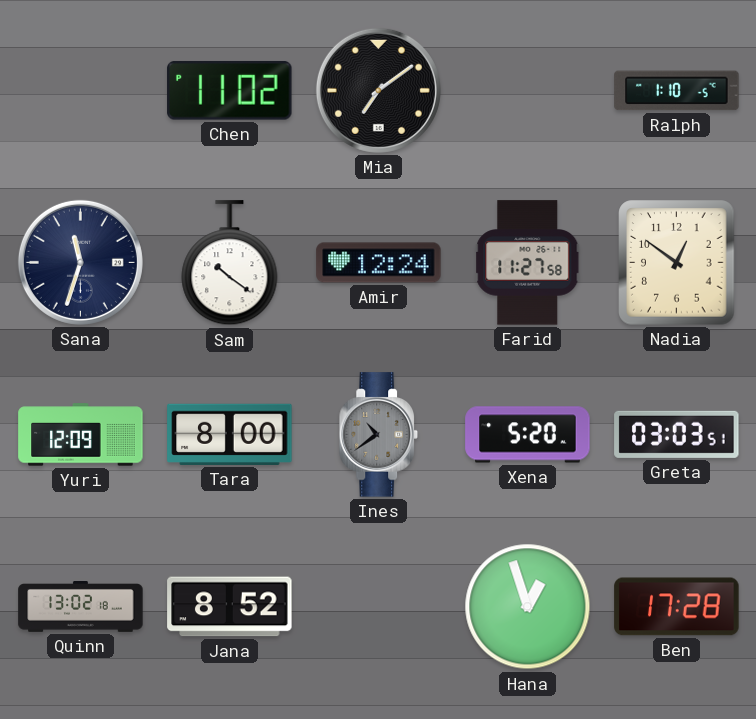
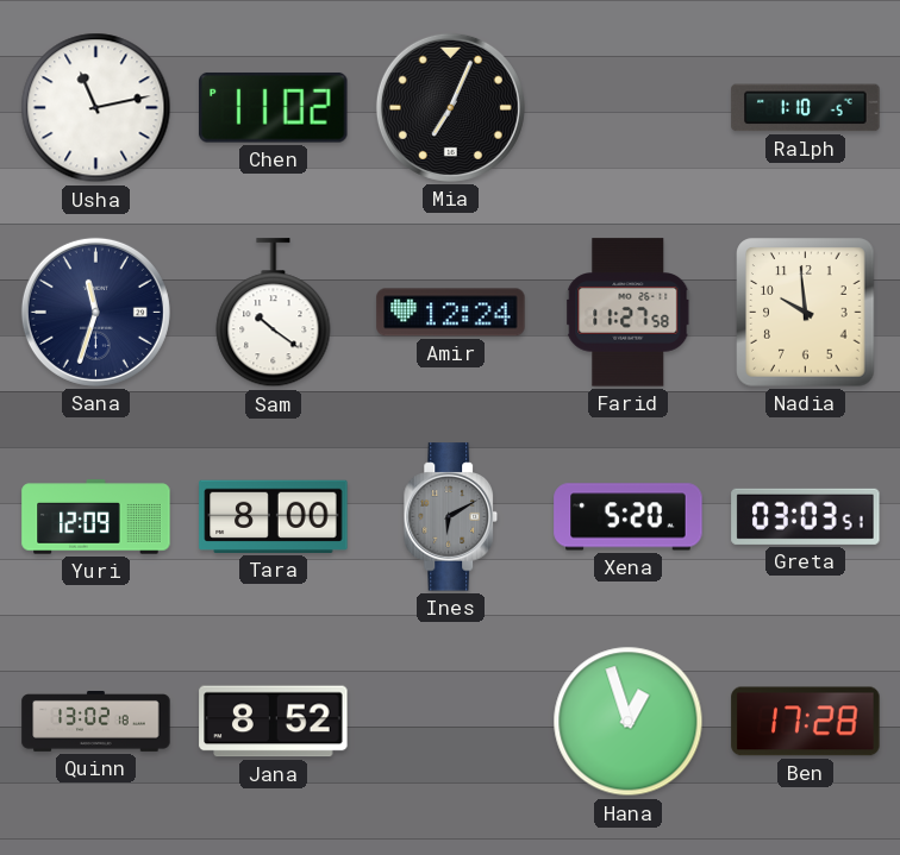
Usha: none -> 11:13 (96, 108)
Mia: 7:09 -> 7:04 (450, 107)
Nadia: 12:51 -> 9:59 (806, 313)
Ines: 10:39 -> 6:10 (450, 517)
